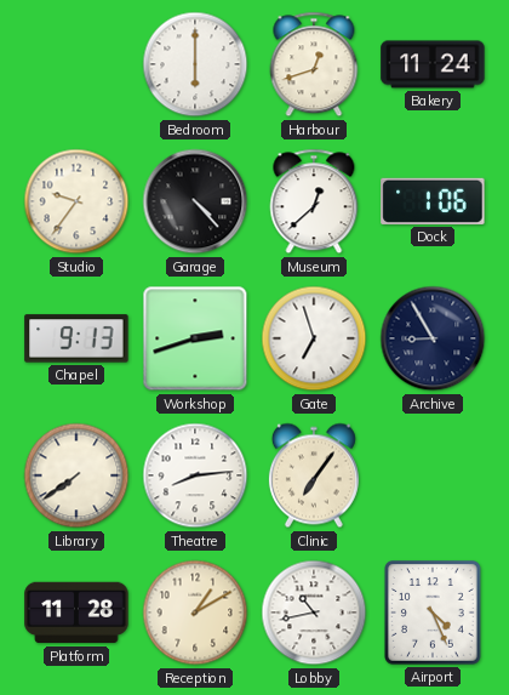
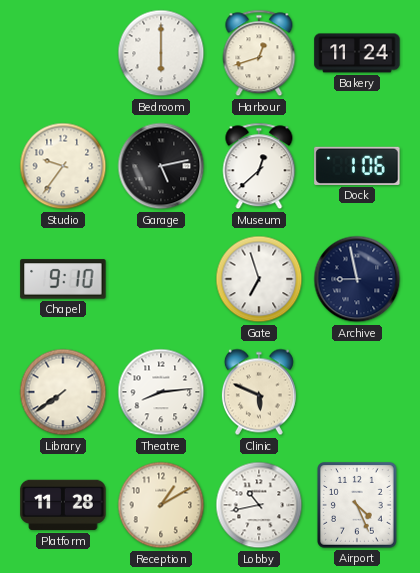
Garage: 4:23 -> 5:13 (161, 166)
Chapel: 9:13 -> 9:10 (63, 279)
Workshop: 2:42 -> none (195, 338)
Archive: 8:55 -> 8:58 (357, 279)
Clinic: 7:06 -> 5:49 (259, 392)
